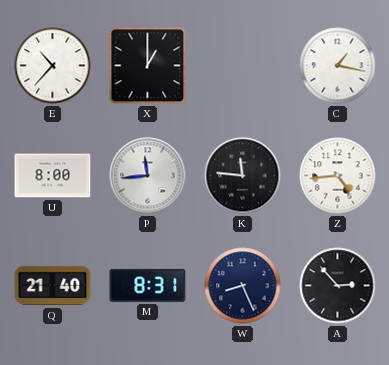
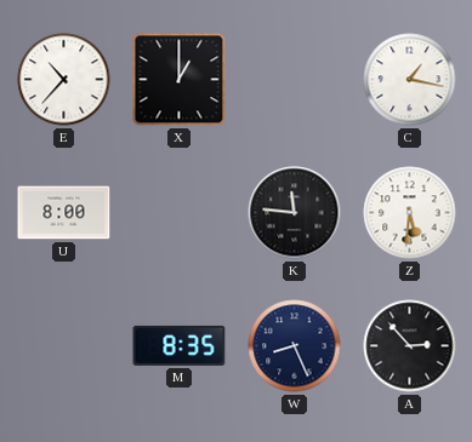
P: 11:44 -> none (148, 176)
Z: 4:44 -> 5:31 (410, 213)
Q: 21:40 -> none (53, 286)
M: 8:31 -> 8:35 (180, 345)
